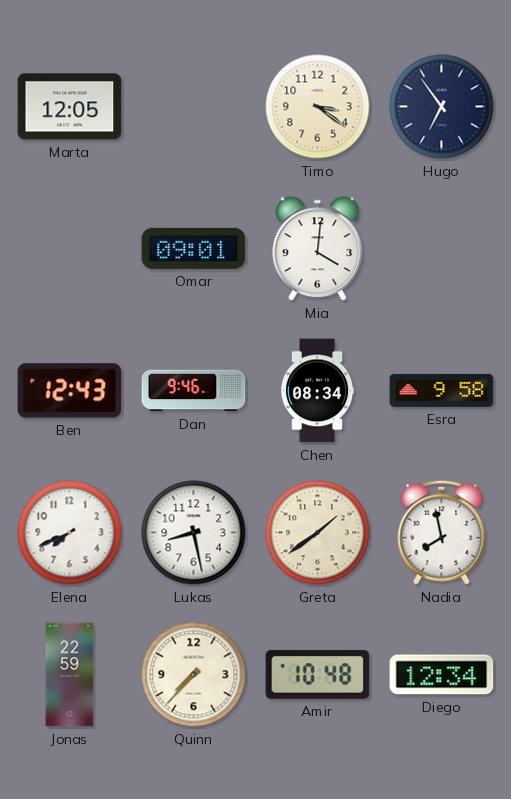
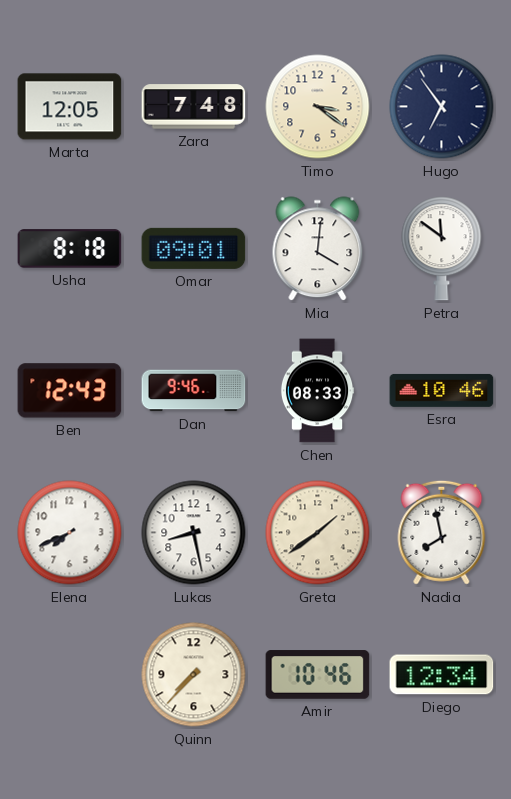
Zara: none -> 7:48 (194, 107)
Usha: none -> 8:18 (70, 249)
Petra: none -> 11:51 (442, 249)
Chen: 08:34 -> 08:33 (317, 391)
Esra: 9:58 -> 10:46 (442, 390)
Jonas: 22:59 -> none (70, 675)
Amir: 10:48 -> 10:46 (318, 675)
